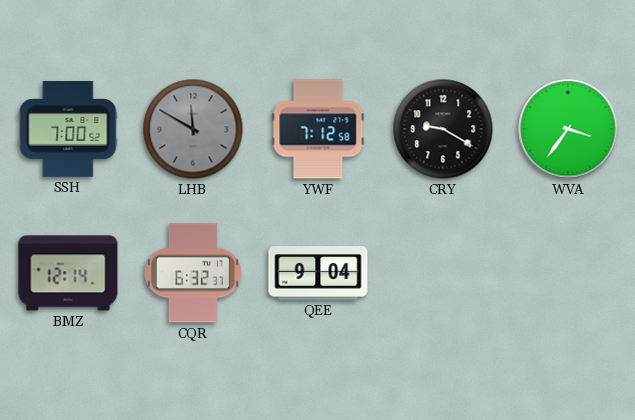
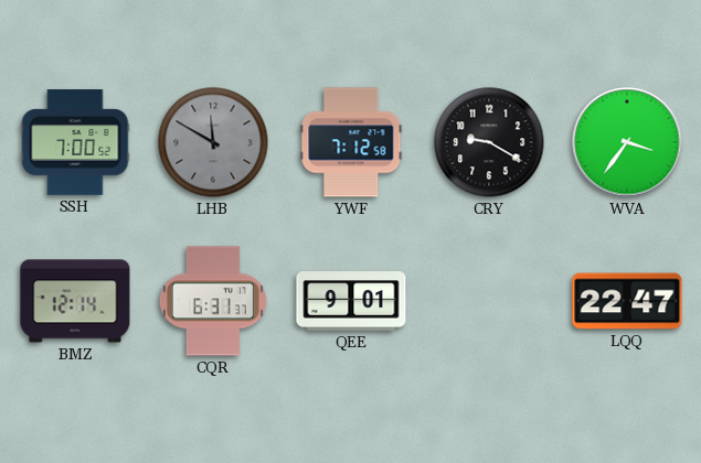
CQR: 6:32 -> 6:31 (213, 301)
QEE: 9:04 -> 9:01 (351, 301)
LQQ: none -> 22:47 (627, 301)
